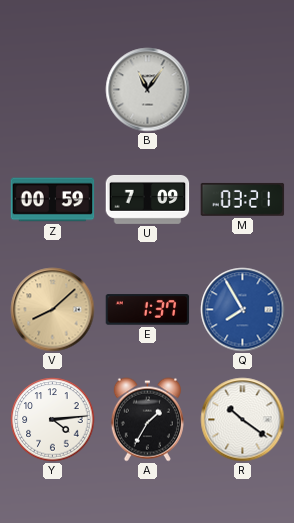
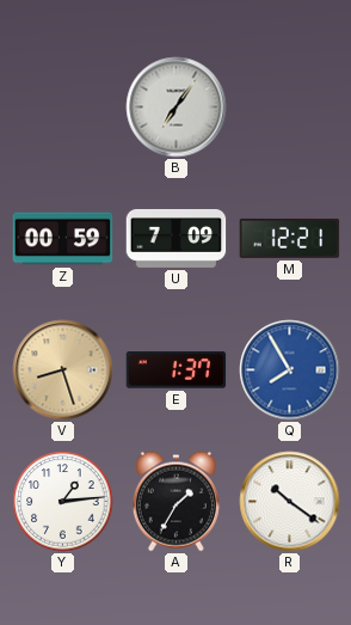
B: 11:06 -> 7:06 (177, 108)
M: 03:21 -> 12:21 (290, 238)
V: 8:08 -> 8:27 (63, 370)
Y: 4:14 -> 1:14 (63, 502)
